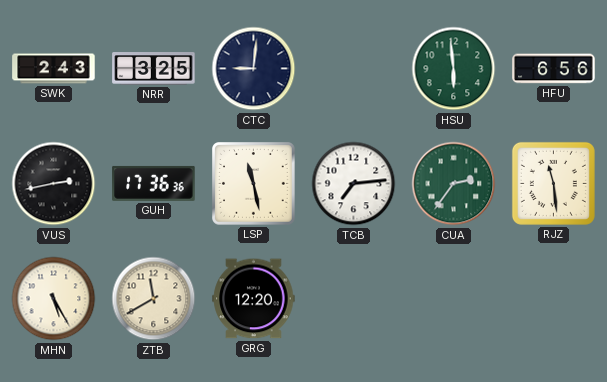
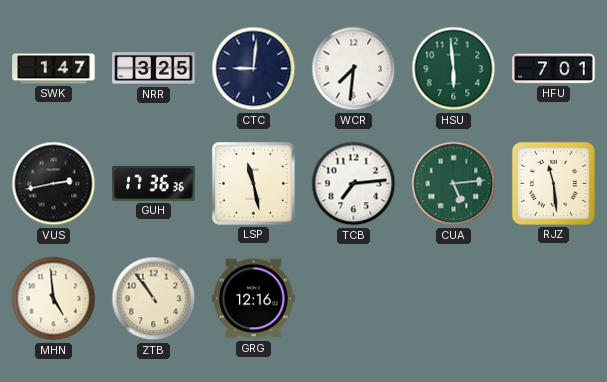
SWK: 2:43 -> 1:47 (54, 69)
WCR: none -> 7:31 (354, 69)
HFU: 6:56 -> 7:01 (554, 69)
CUA: 2:36 -> 5:14 (454, 184)
MHN: 5:25 -> 4:59 (54, 299)
ZTB: 11:40 -> 10:54 (154, 299)
GRG: 12:20 -> 12:16 (254, 299)
